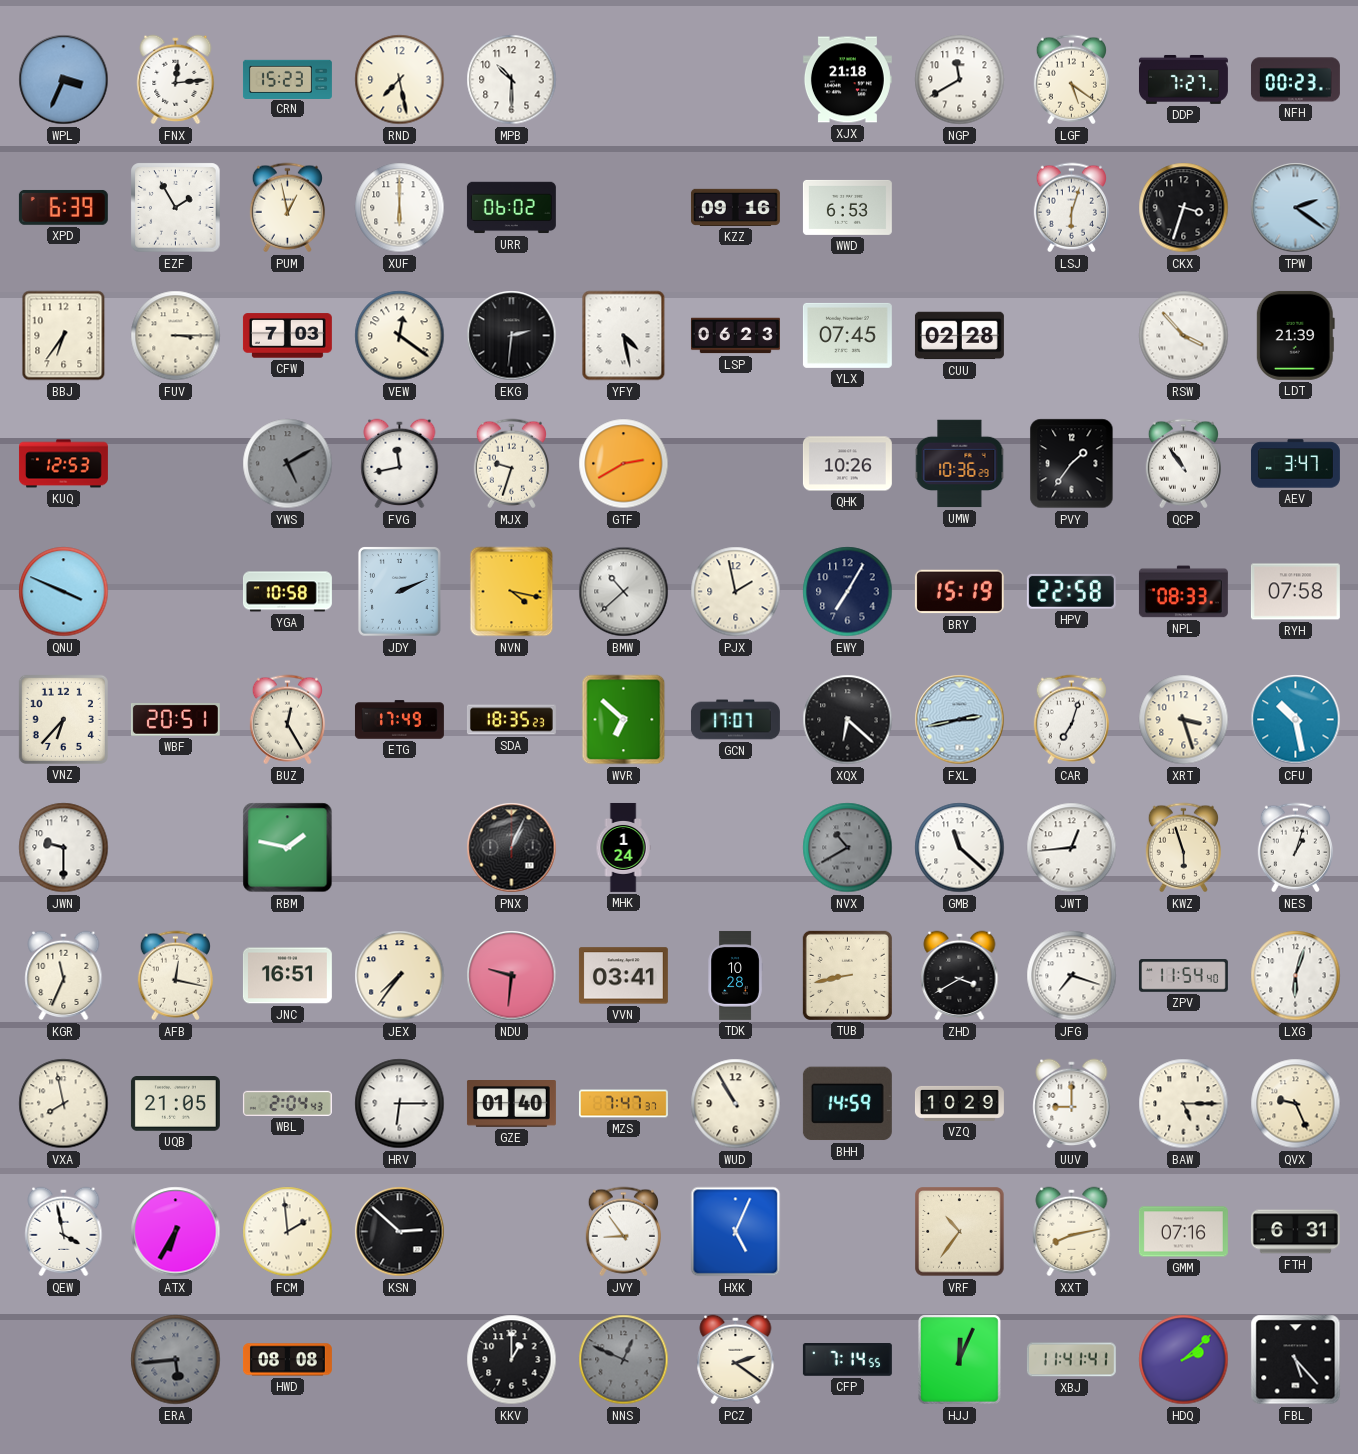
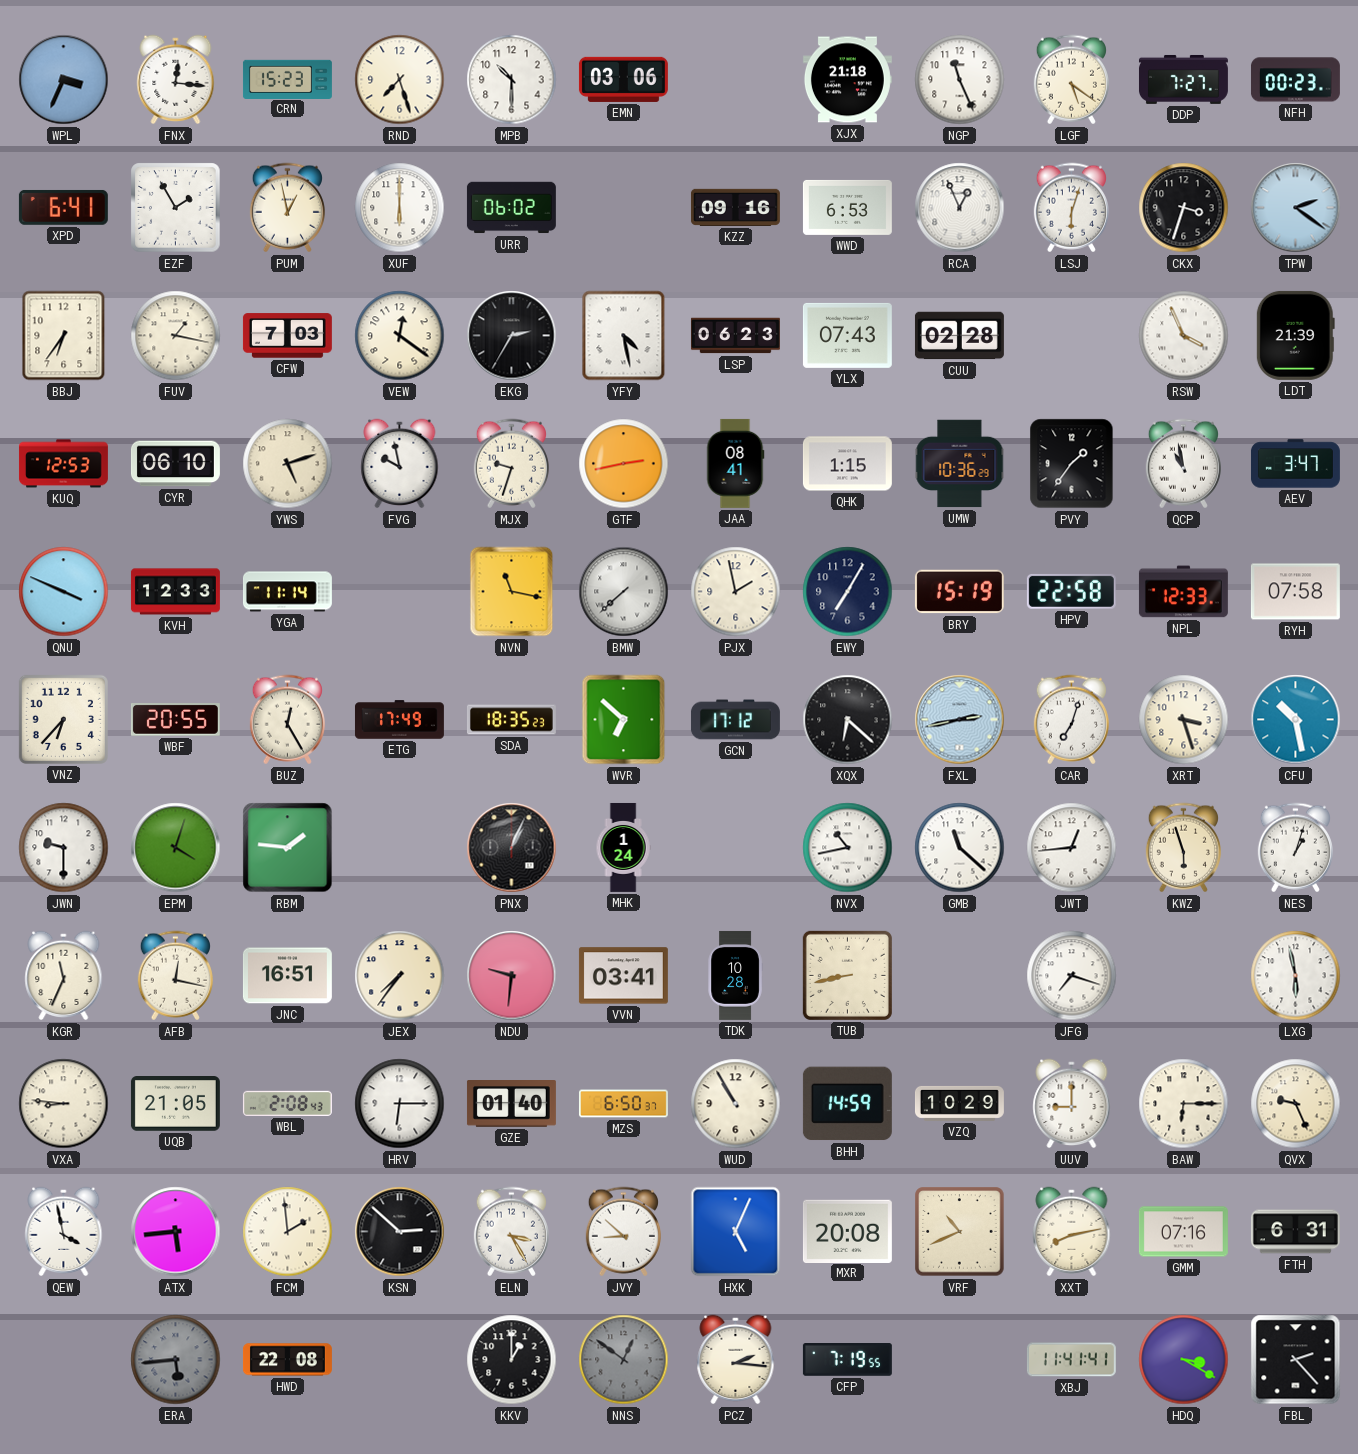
FNX: 12:14 -> 12:16 (176, 80)
RND: 7:28 -> 7:27 (400, 80)
EMN: none -> 03:06 (623, 79)
NGP: 11:40 -> 11:26 (960, 80)
XPD: 6:39 -> 6:41 (63, 207)
RCA: none -> 12:56 (960, 208)
FUV: 3:15 -> 1:17 (176, 336)
EKG: 2:31 -> 2:35 (512, 336)
YLX: 07:45 -> 07:43 (847, 335)
RSW: 3:53 -> 3:56 (1184, 336)
CYR: none -> 06:10 (175, 464)
YWS: 5:10 -> 5:12 (288, 464)
YWS dial: grey -> cream (288, 464)
FVG: 11:43 -> 9:58 (400, 464)
GTF: 2:40 -> 2:43 (624, 464)
JAA: none -> 08:41 (736, 463)
QHK: 10:26 -> 1:15 (847, 464)
QCP: 10:54 -> 10:58 (1183, 464)
KVH: none -> 12:33 (175, 592)
YGA: 10:58 -> 11:14 (287, 592)
JDY: 2:11 -> none (400, 592)
NVN: 4:17 -> 11:17 (512, 592)
BMW: 10:38 -> 7:38 (624, 592)
NPL: 08:33 -> 12:33 (1183, 592)
WBF: 20:51 -> 20:55 (175, 720)
GCN: 17:07 -> 17:12 (735, 720)
EPM: none -> 4:03 (176, 848)
RBM: 1:47 -> 1:46 (288, 848)
NVX: 10:40 -> 10:43 (848, 848)
NVX dial: grey -> white (848, 848)
ZHD: 3:40 -> none (960, 976)
ZPV: 11:54 -> none (1183, 976)
LXG: 6:03 -> 5:58 (1296, 976)
VXA: 7:58 -> 8:46 (64, 1104)
WBL: 2:04 -> 2:08 (287, 1103)
MZS: 7:47 -> 6:50 (623, 1104)
BAW: 5:15 -> 6:15 (1184, 1104)
ATX: 6:35 -> 5:44 (176, 1232)
ELN: none -> 3:25 (511, 1232)
JVY: 8:54 -> 8:52 (623, 1232)
MXR: none -> 20:08 (847, 1231)
VRF: 10:36 -> 10:41 (960, 1232)
HWD: 08:08 -> 22:08 (287, 1360)
NNS: 12:49 -> 12:51 (624, 1360)
PCZ: 2:21 -> 2:16 (736, 1360)
CFP: 7:14 -> 7:19 (847, 1360)
HJJ: 12:04 -> none (960, 1360)
HDQ: 2:08 -> 3:20 (1184, 1360)
FBL: 5:23 -> 2:23 (1296, 1360)
